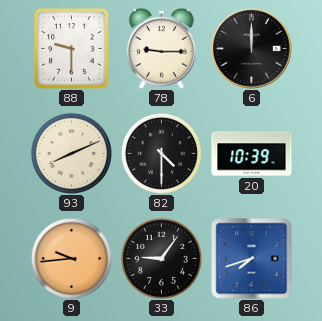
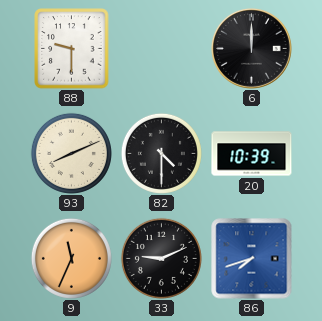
78: 9:15 -> none (161, 48)
9: 9:44 -> 11:34 (71, 258)
33: 9:06 -> 9:11 (161, 258)
